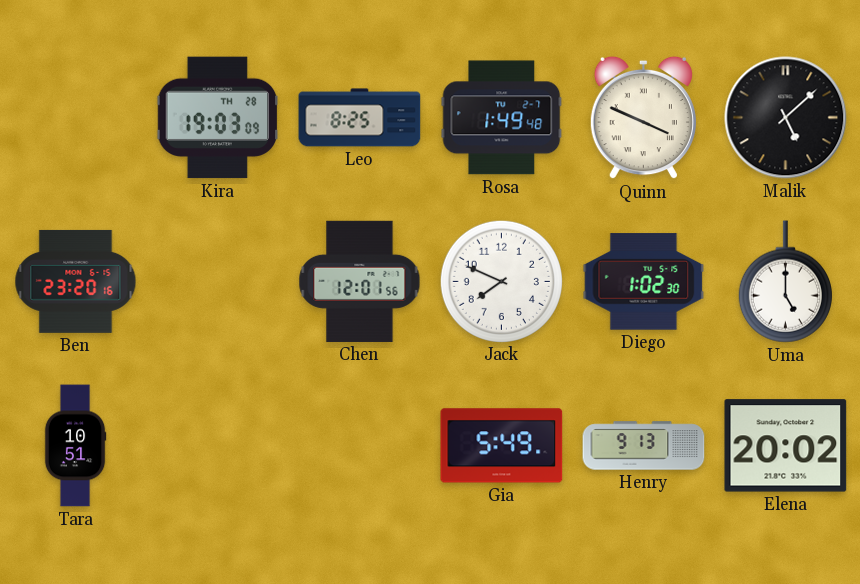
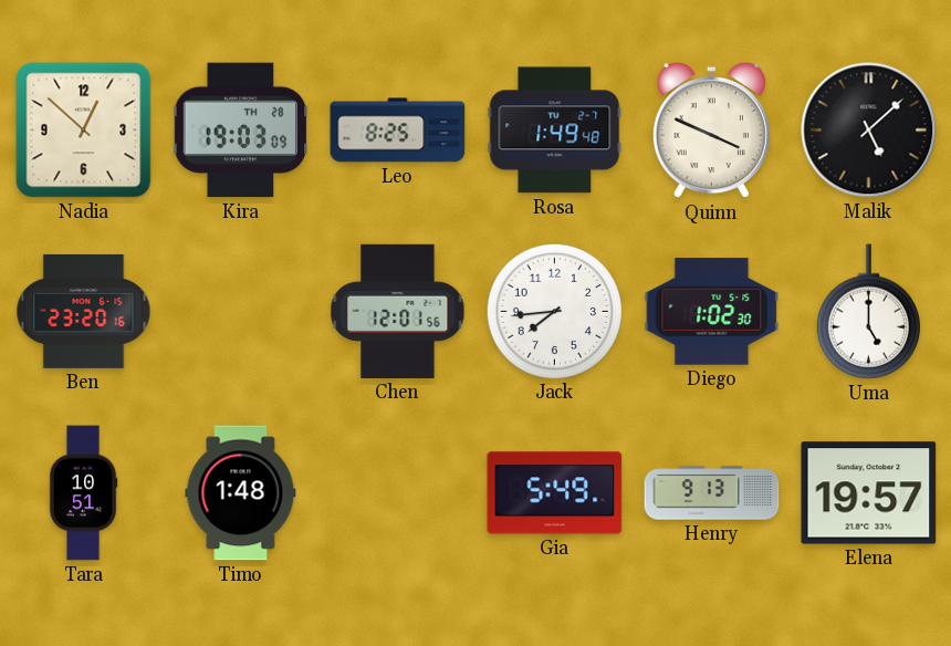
Nadia: none -> 12:52 (84, 131)
Jack: 7:49 -> 7:44 (554, 311)
Timo: none -> 1:48 (241, 493)
Elena: 20:02 -> 19:57 (869, 493)
